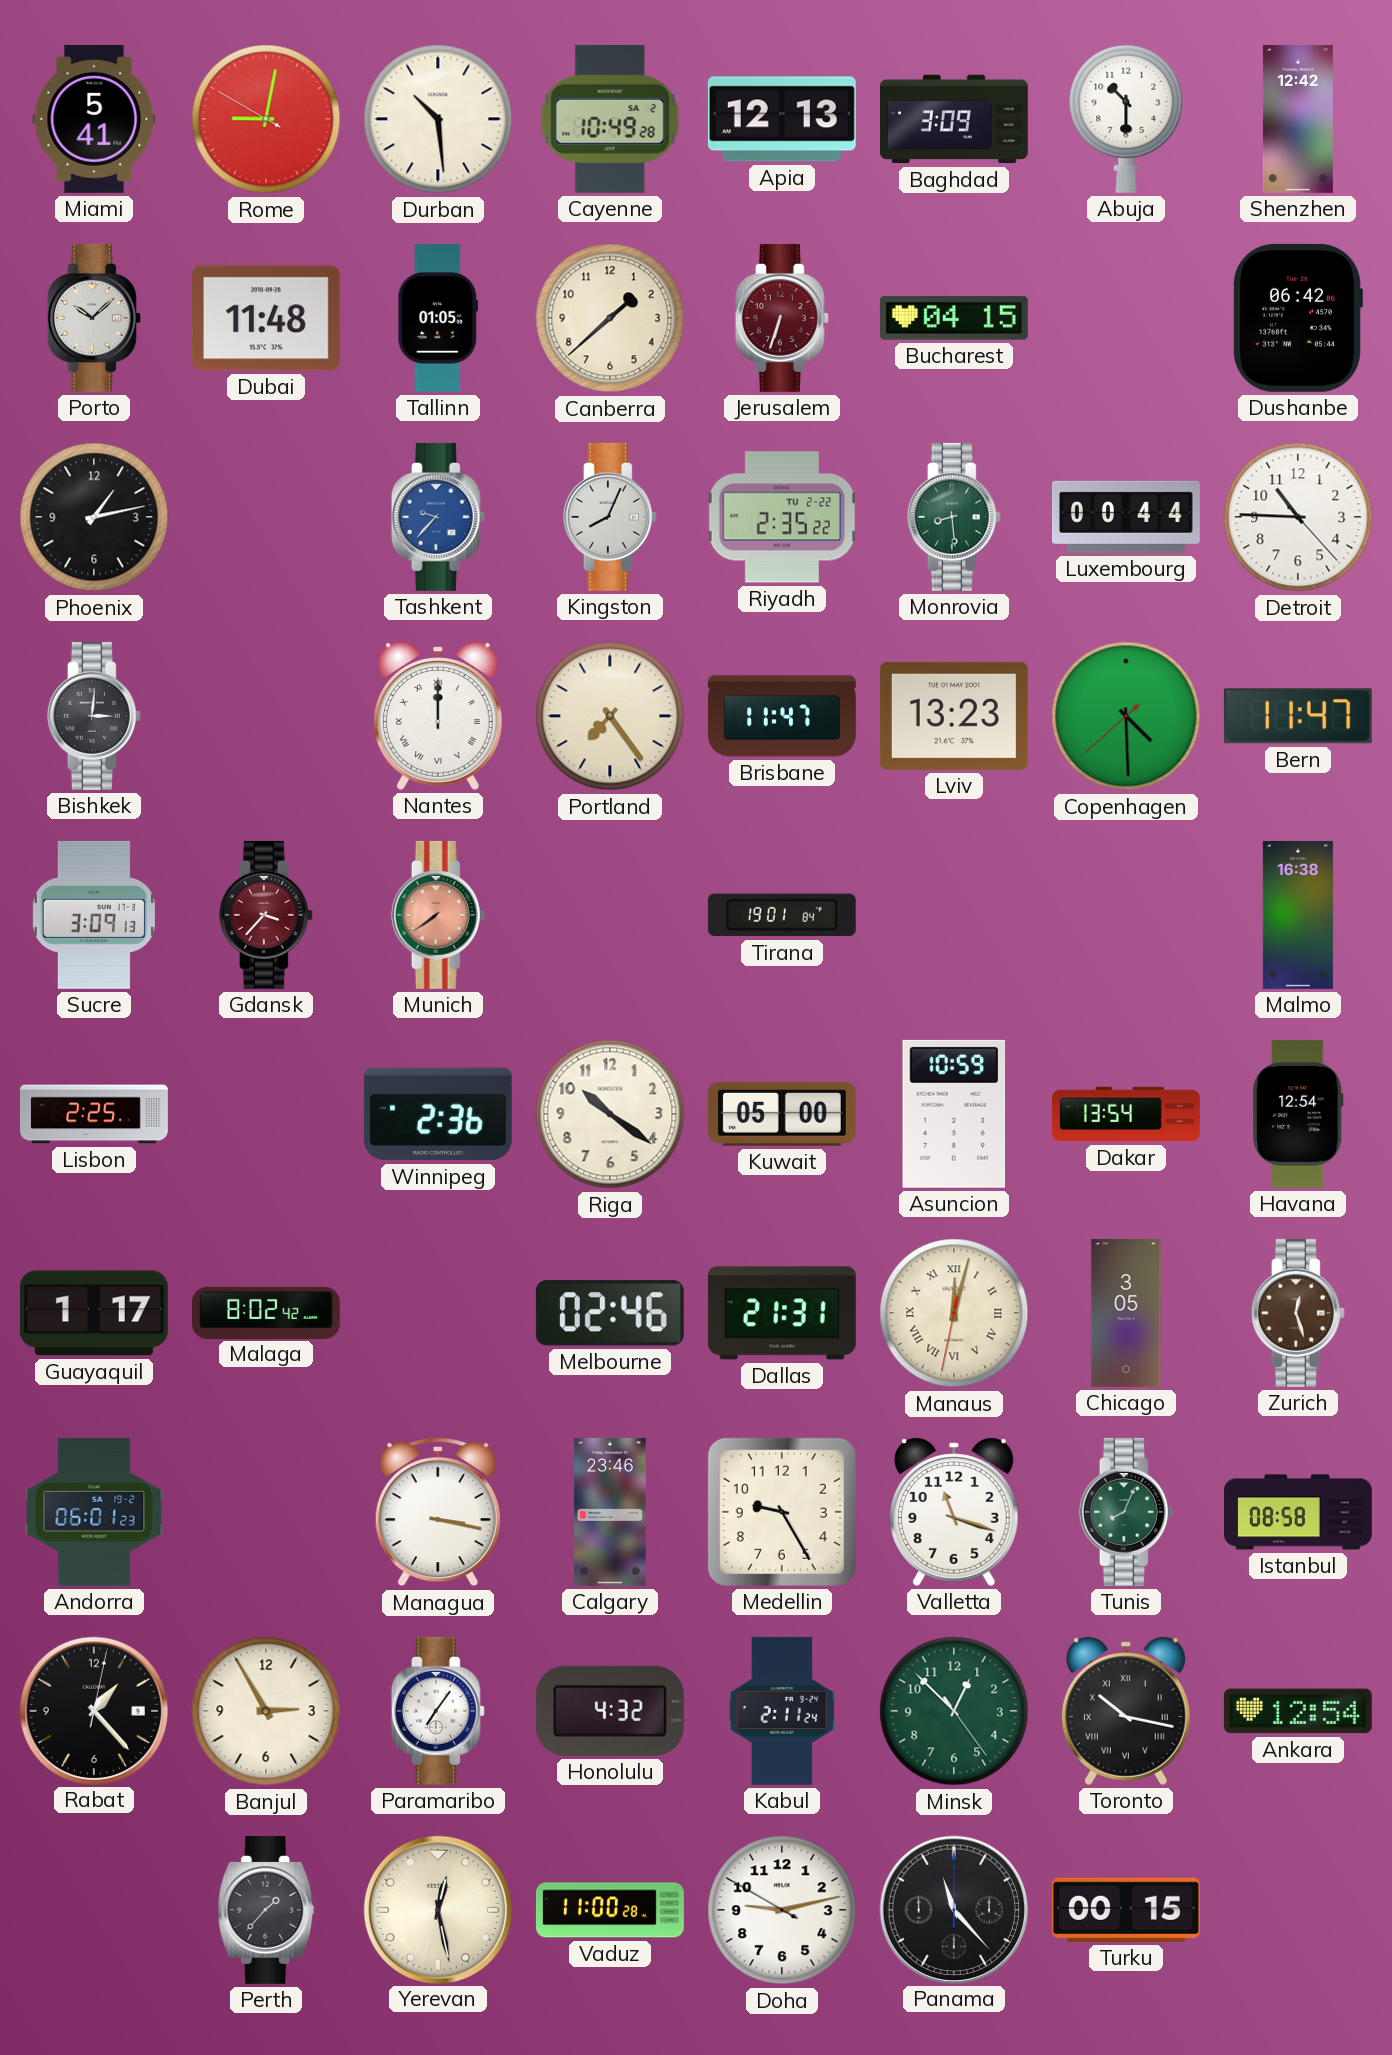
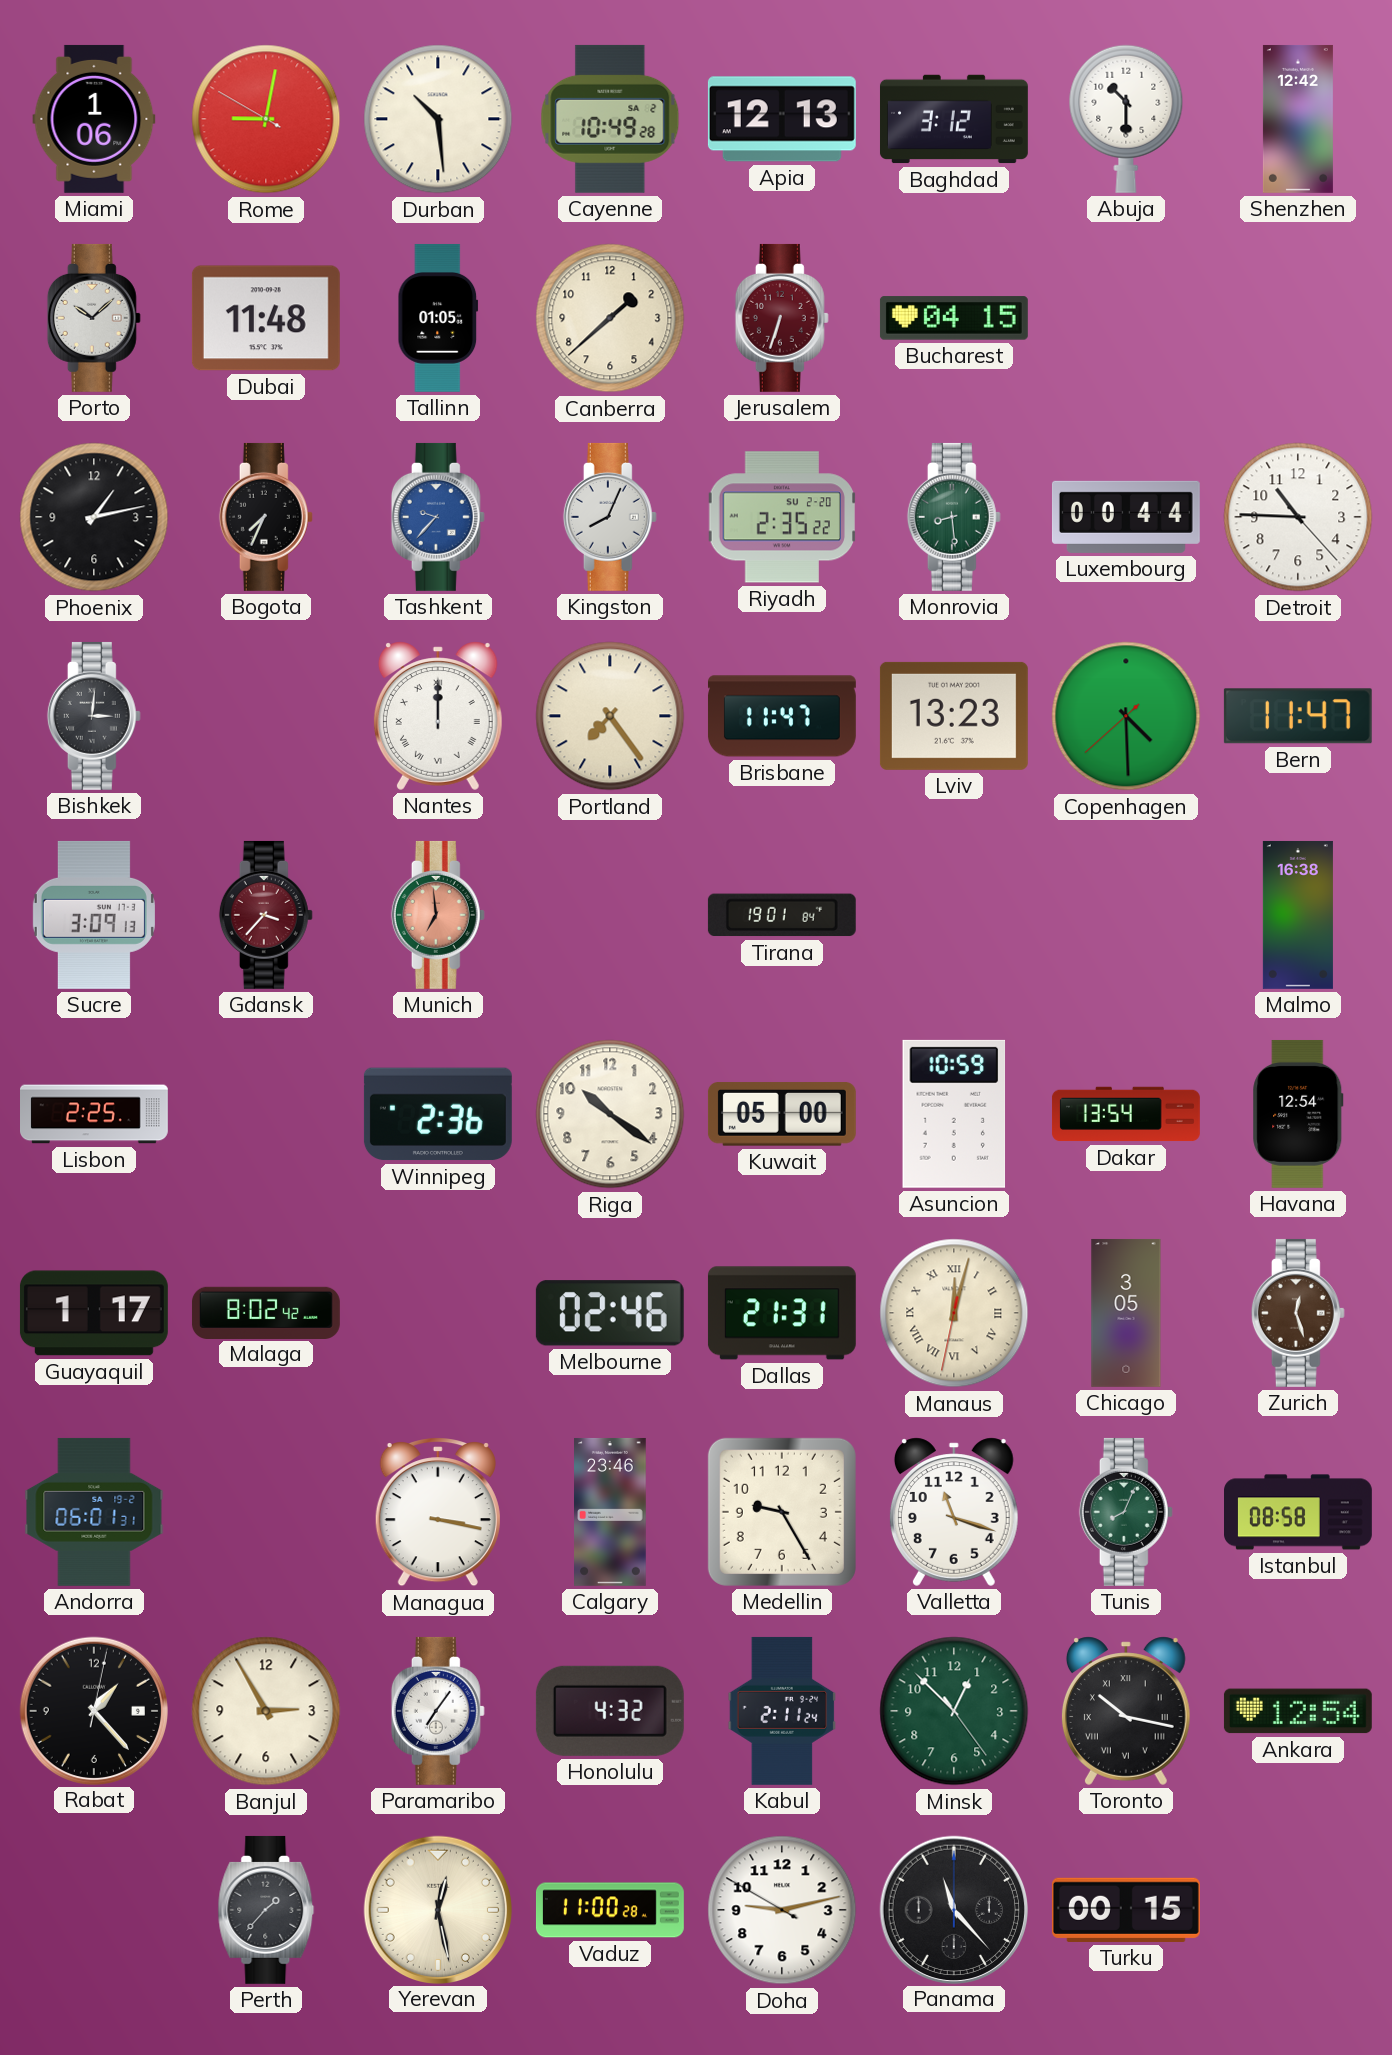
Miami: 5:41 -> 1:06 (94, 119)
Baghdad: 3:09 -> 3:12 (954, 119)
Dushanbe: 06:42 -> none (1297, 318)
Bogota: none -> 7:34 (266, 517)
Riyadh date: TU 2-22 -> SU 2-20 (781, 517)
Munich: 7:39 -> 6:59 (438, 915)
Andorra: 06:01:23 -> 06:01:31 (94, 1512)
